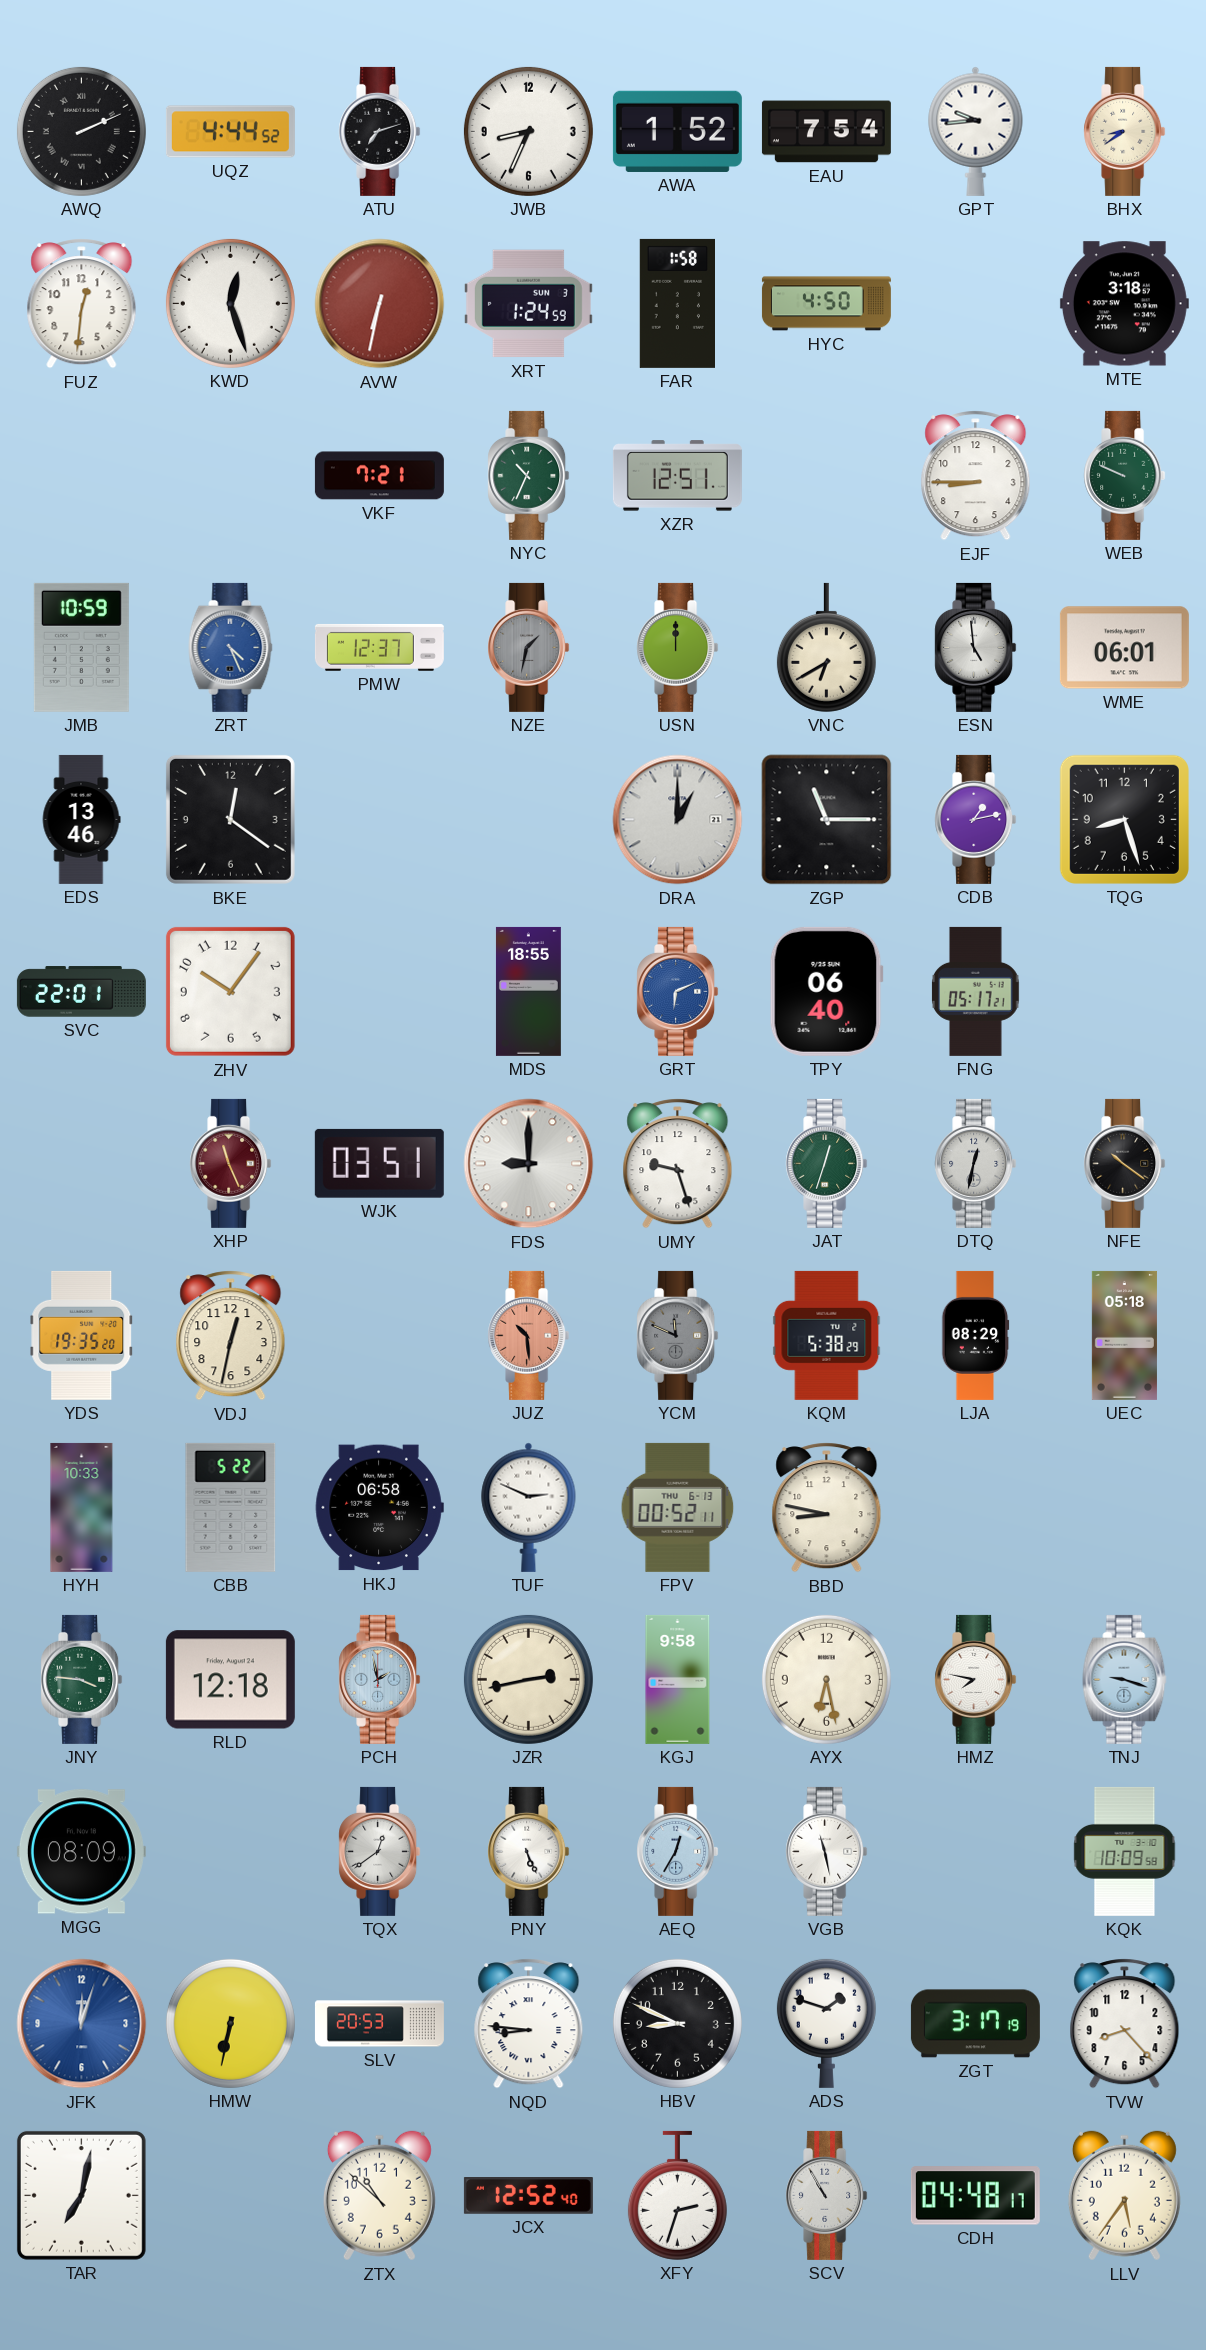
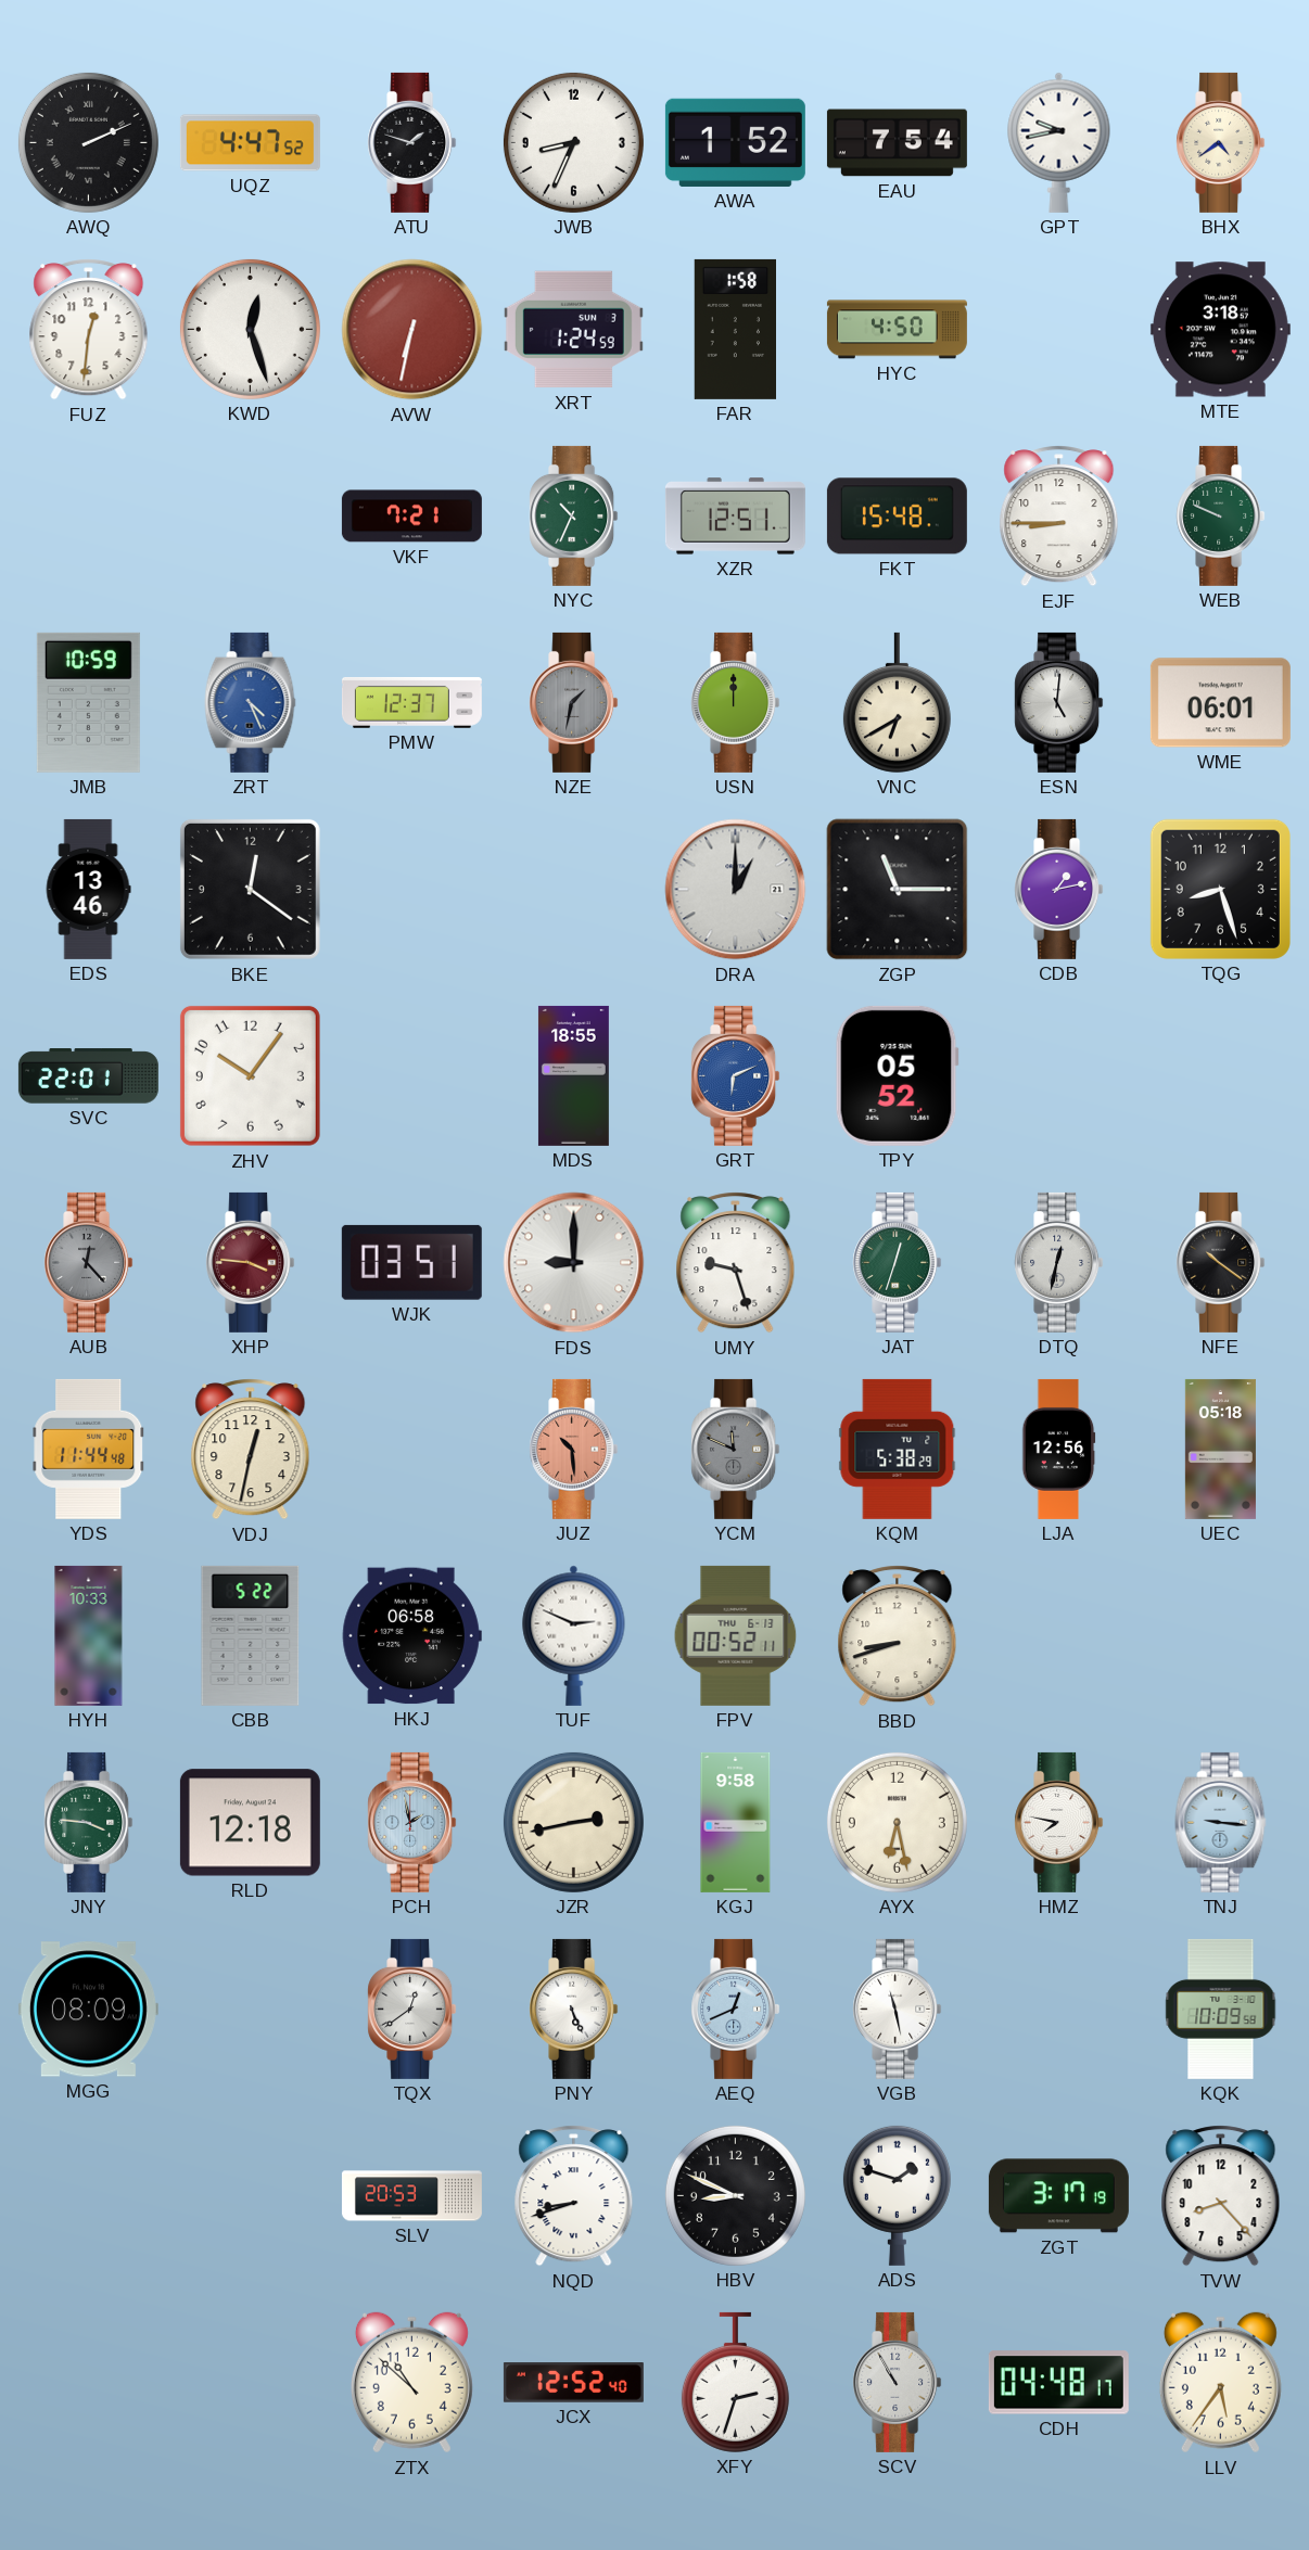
UQZ: 4:44 -> 4:47 (250, 143)
ATU: 7:12 -> 1:48 (412, 142)
GPT: 9:44 -> 9:43 (1059, 142)
BHX: 8:39 -> 4:39 (1221, 142)
FKT: none -> 15:48 (897, 517)
ESN: 4:59 -> 5:01 (1059, 702)
TPY: 06:40 -> 05:52 (897, 1075)
FNG: 05:17 -> none (976, 991)
AUB: none -> 12:23 (89, 1262)
XHP: 11:26 -> 3:46 (251, 1262)
YDS: 19:35 -> 11:44 (89, 1449)
LJA: 08:29 -> 12:56 (1059, 1449)
BBD: 8:47 -> 8:42 (898, 1636)
TNJ: 9:18 -> 9:16 (1221, 1822)
AEQ: 12:35 -> 12:41 (736, 2009)
JFK: 12:03 -> none (82, 2024)
HMW: 6:32 -> none (230, 2023)
NQD: 8:46 -> 8:42 (574, 2196)
TAR: 7:02 -> none (81, 2195)
